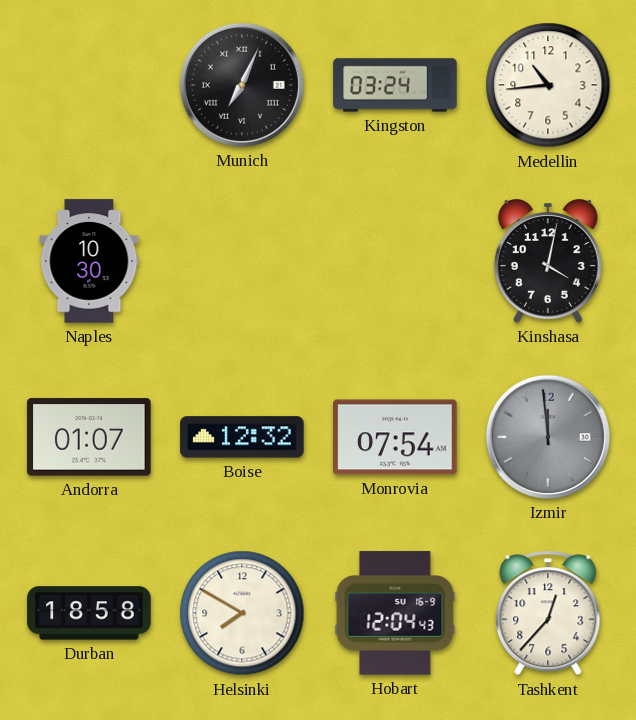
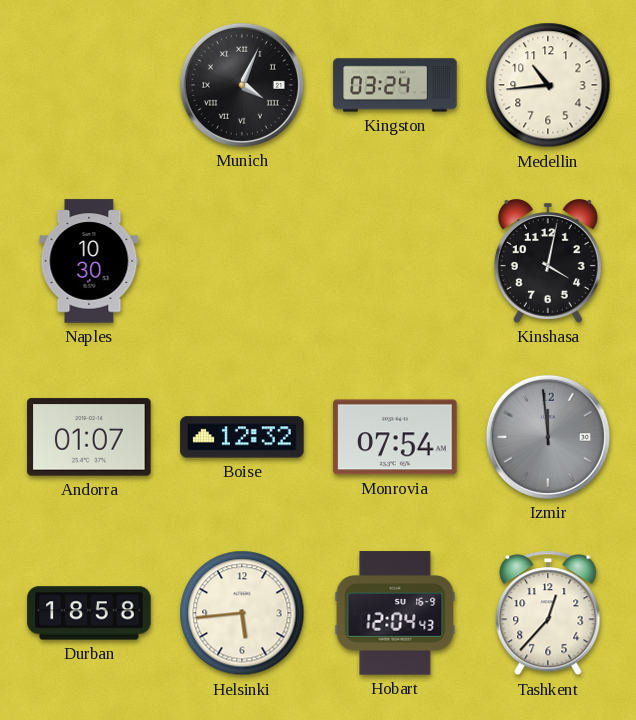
Munich: 7:04 -> 4:04 (242, 85)
Helsinki: 7:50 -> 5:44 (242, 613)
